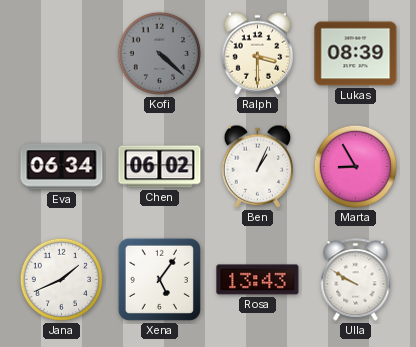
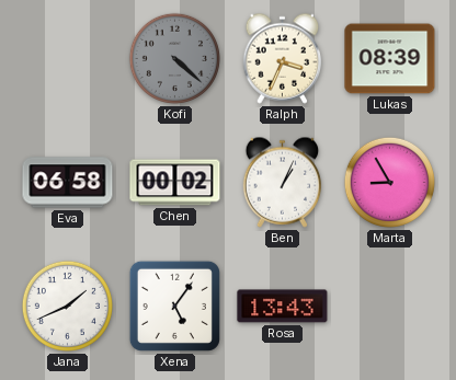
Ralph: 3:30 -> 3:34 (283, 58)
Eva: 06:34 -> 06:58 (68, 183)
Chen: 06:02 -> 00:02 (175, 183)
Ulla: 9:50 -> none (356, 280)
